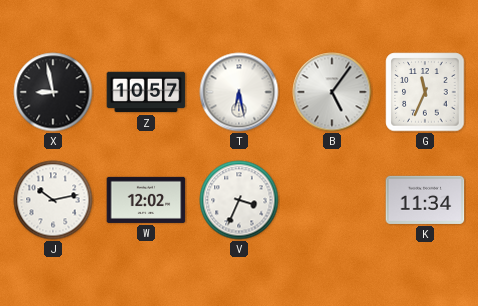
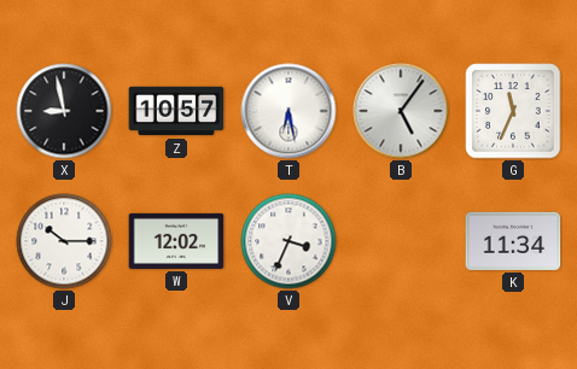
J: 10:13 -> 10:15 (64, 241)
